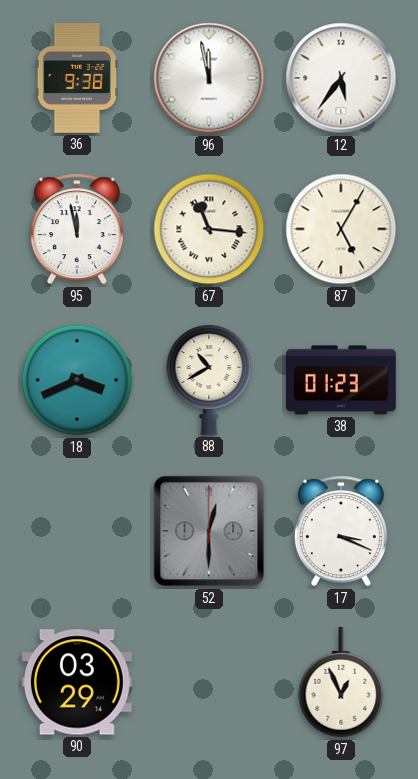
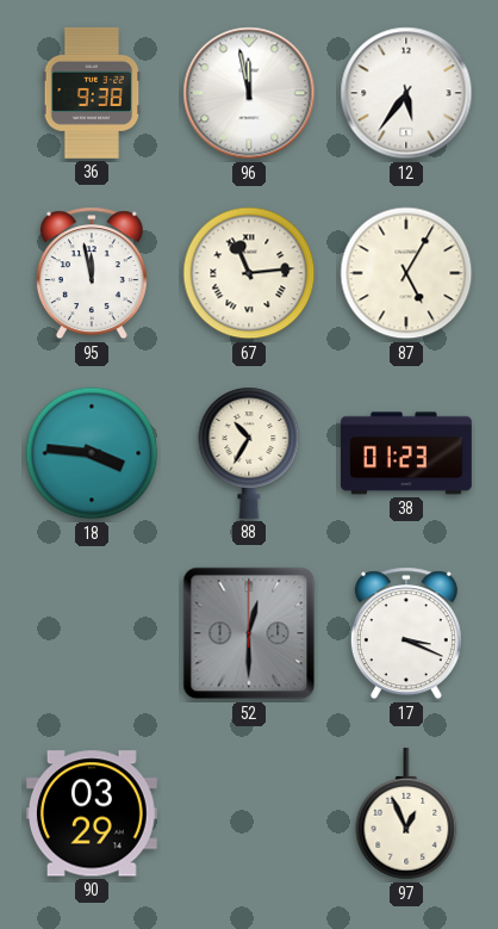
67: 11:16 -> 11:14 (249, 273)
18: 3:41 -> 3:46 (92, 453)
88: 10:40 -> 10:35 (249, 453)
